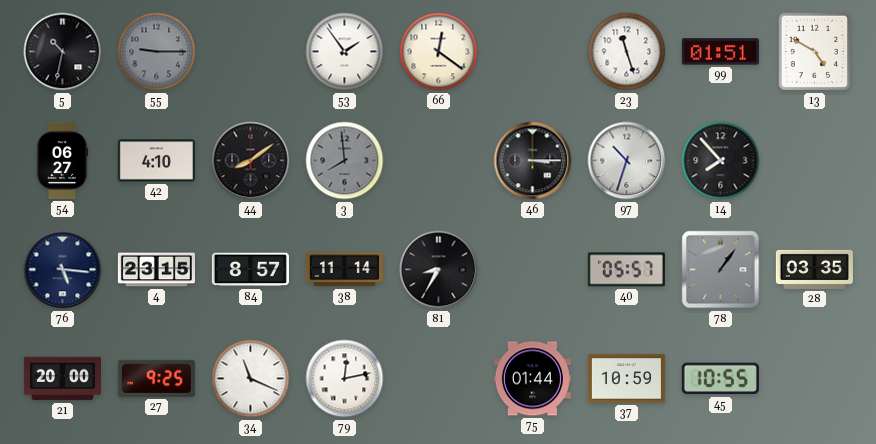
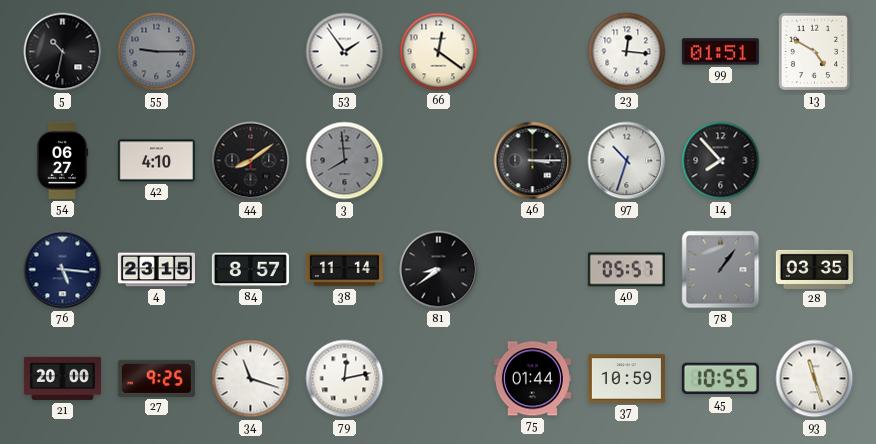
23: 11:27 -> 12:16 (627, 52)
81: 8:35 -> 8:39 (439, 270)
34: 11:19 -> 11:18 (251, 379)
93: none -> 11:27 (815, 379)
